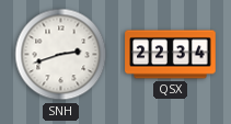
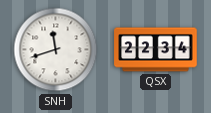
SNH: 2:42 -> 11:42 (56, 50)
